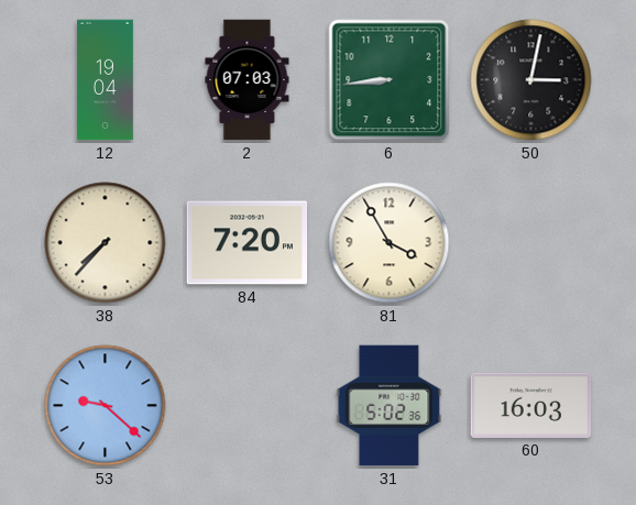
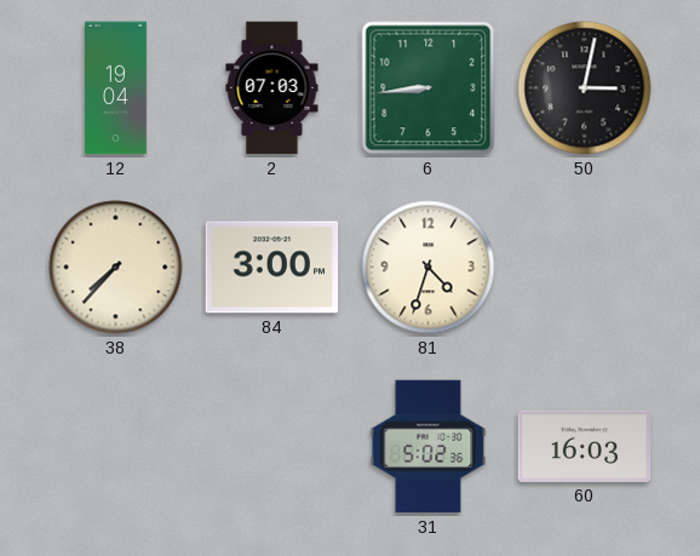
84: 7:20 -> 3:00 (272, 268)
81: 3:55 -> 4:33 (429, 268)
53: 9:22 -> none (106, 406)
